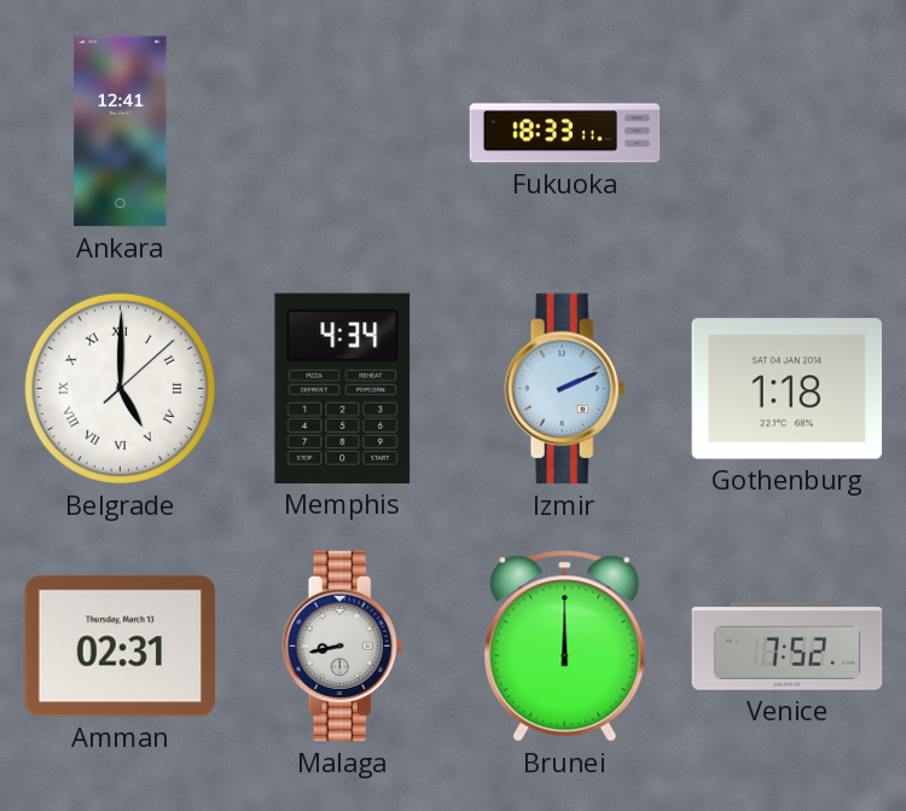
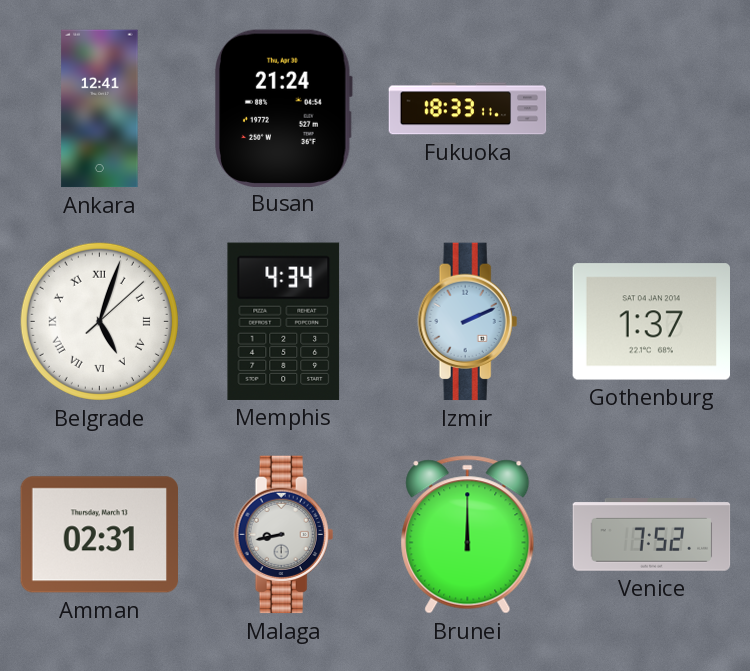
Busan: none -> 21:24 (284, 108)
Belgrade: 5:00 -> 5:03 (99, 321)
Gothenburg: 1:18 -> 1:37 (652, 322)
